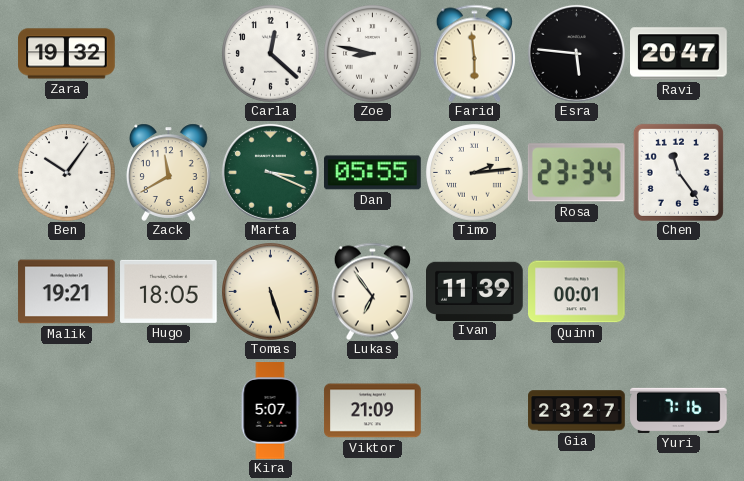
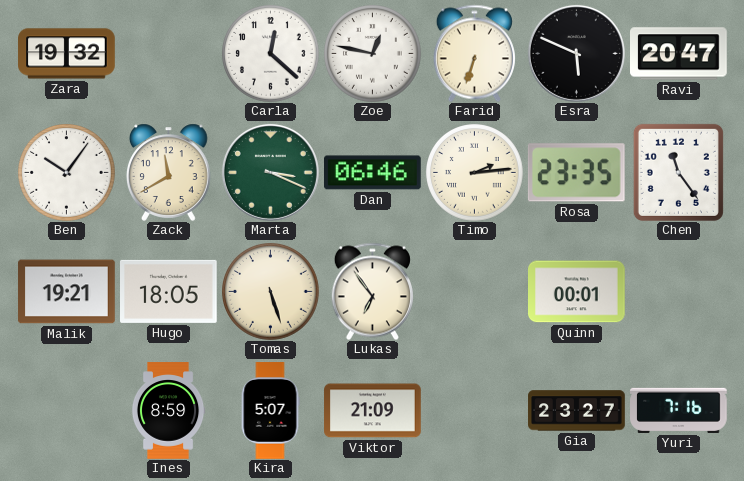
Zoe: 8:47 -> 12:47 (373, 54)
Farid: 5:59 -> 6:33 (474, 53)
Esra: 5:46 -> 5:49 (576, 53)
Dan: 05:55 -> 06:46 (373, 173)
Rosa: 23:34 -> 23:35 (576, 173)
Ivan: 11:39 -> none (475, 291)
Ines: none -> 8:59 (168, 411)
